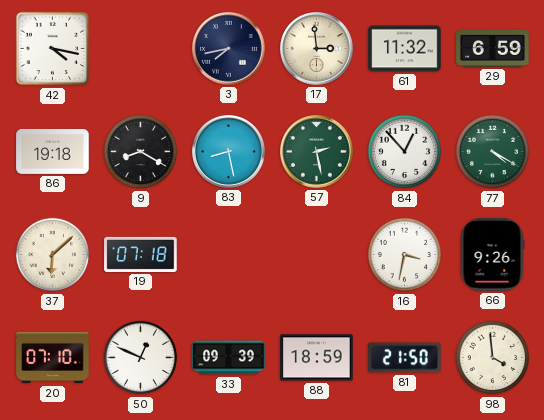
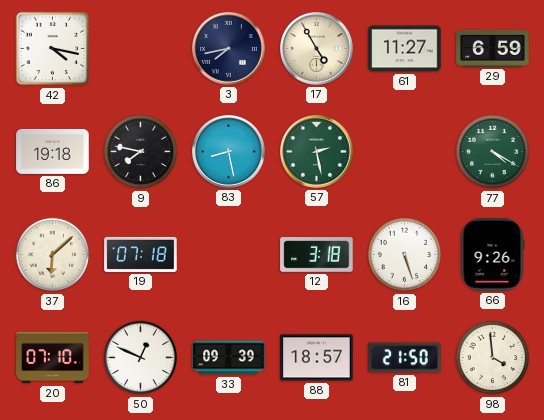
17: 2:59 -> 4:55 (317, 49)
61: 11:32 -> 11:27 (405, 49)
9: 8:20 -> 7:47 (141, 152)
84: 12:53 -> none (405, 152)
12: none -> 3:18 (317, 255)
16: 3:32 -> 5:27 (405, 255)
88: 18:59 -> 18:57 (317, 358)
